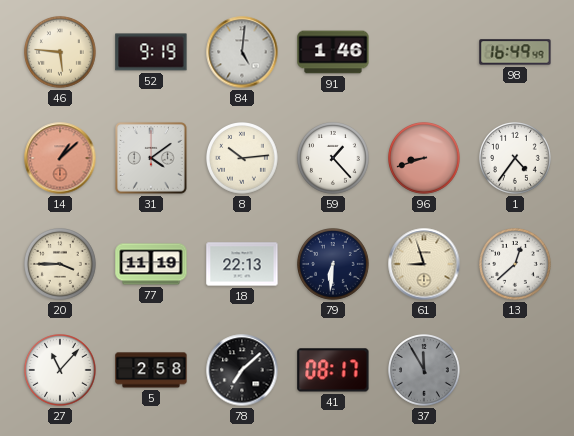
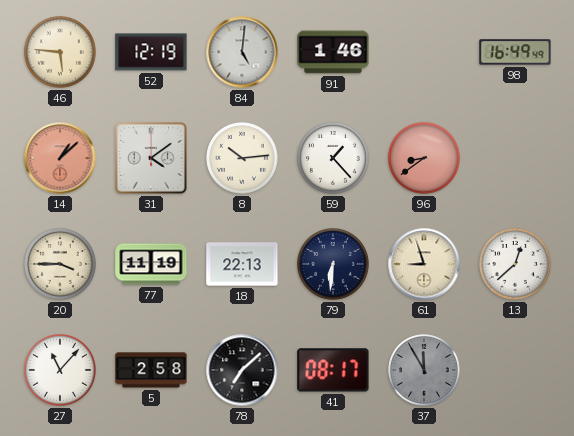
52: 9:19 -> 12:19 (151, 52)
96: 8:42 -> 8:39 (425, 159)
1: 4:36 -> none (516, 159)
